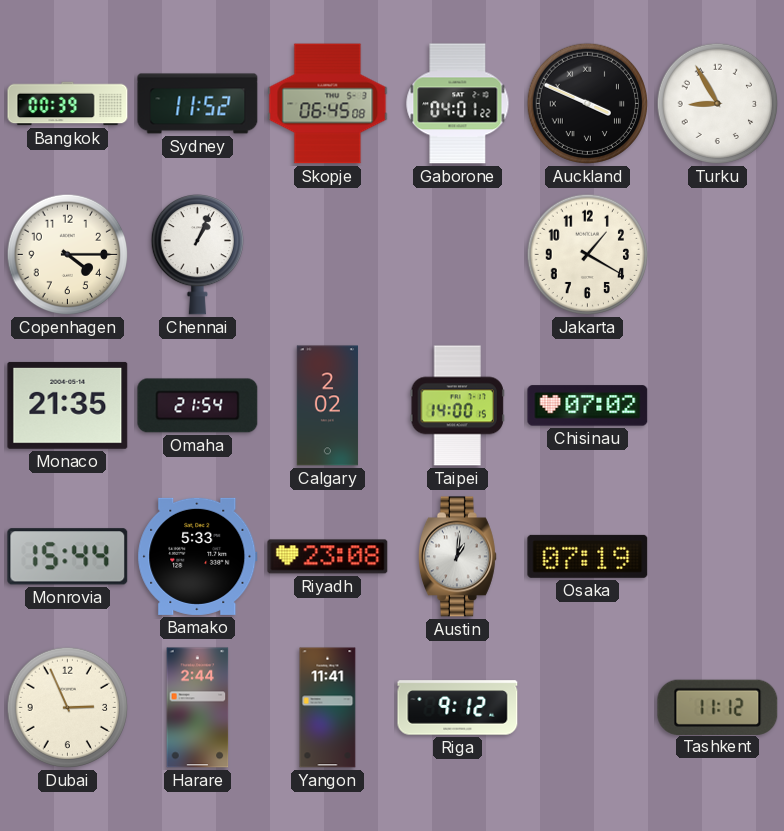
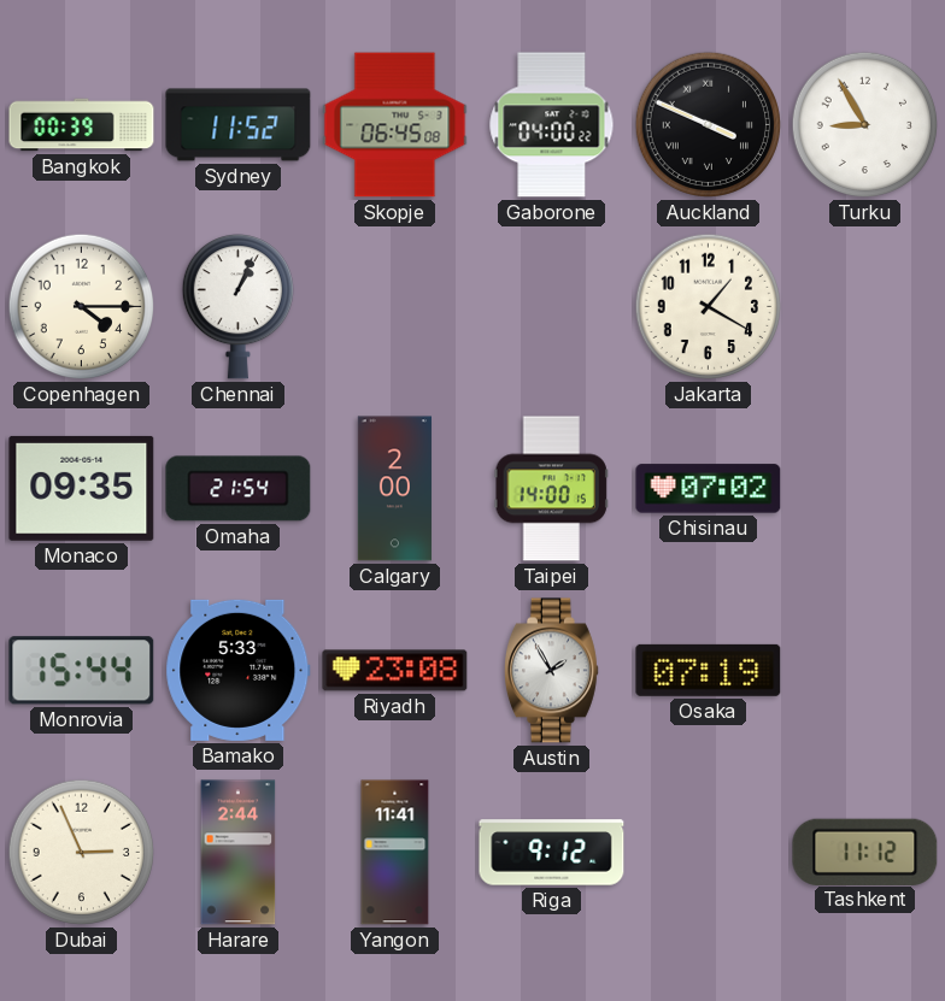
Gaborone: 04:01 -> 04:00 (552, 125)
Monaco: 21:35 -> 09:35 (82, 488)
Calgary: 2:02 -> 2:00 (394, 489)
Austin: 1:01 -> 1:55 (551, 671)
